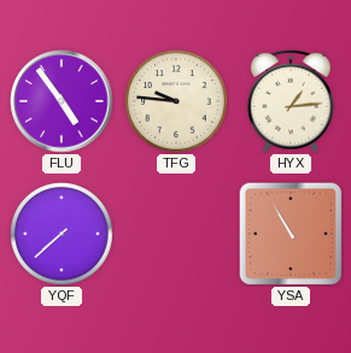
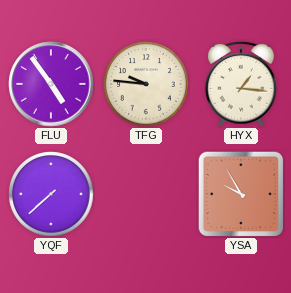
HYX: 1:14 -> 1:16 (241, 84)
YSA: 10:55 -> 9:55 (241, 194)
